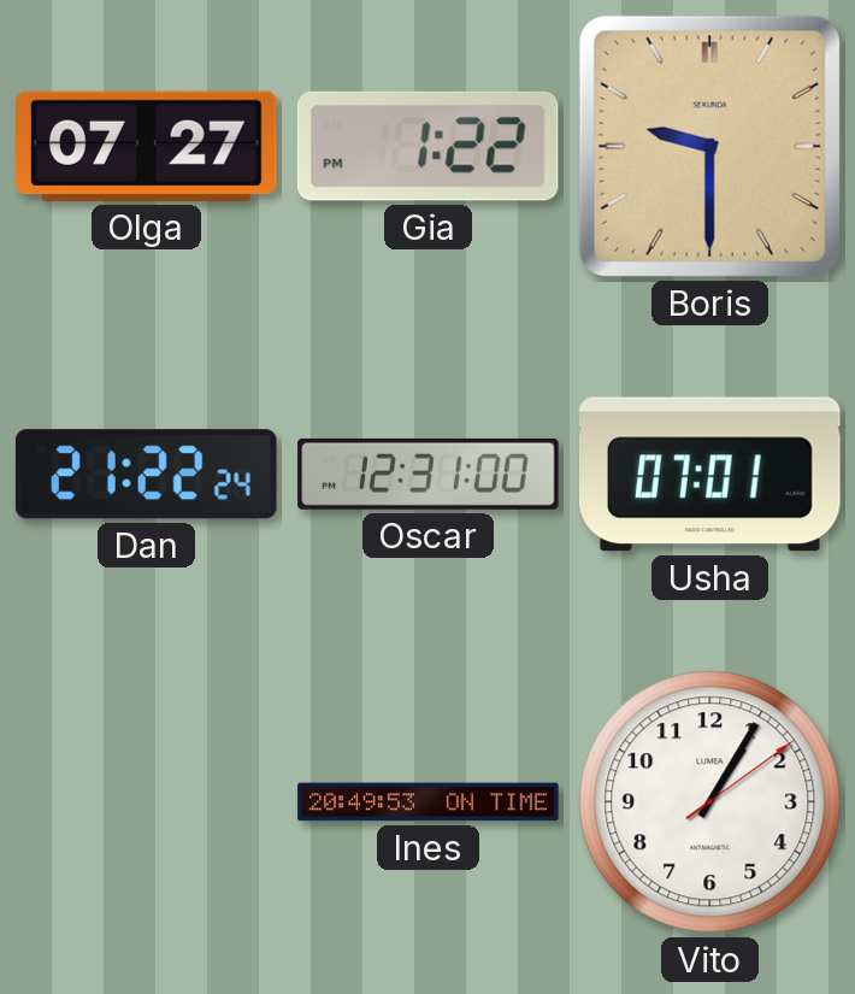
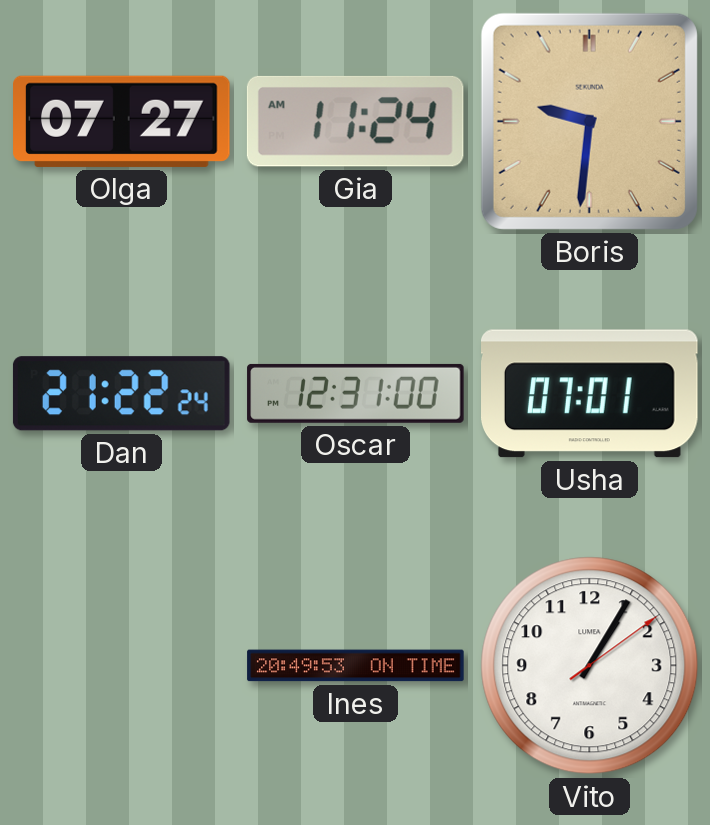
Gia: 1:22 -> 11:24 (355, 121)
Boris: 9:30 -> 9:31 (589, 121)
